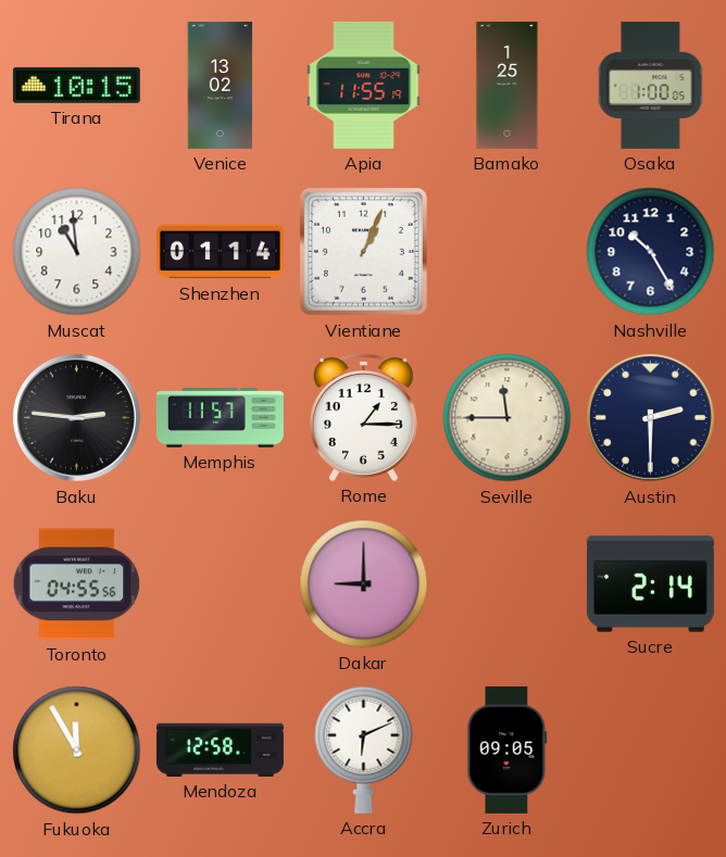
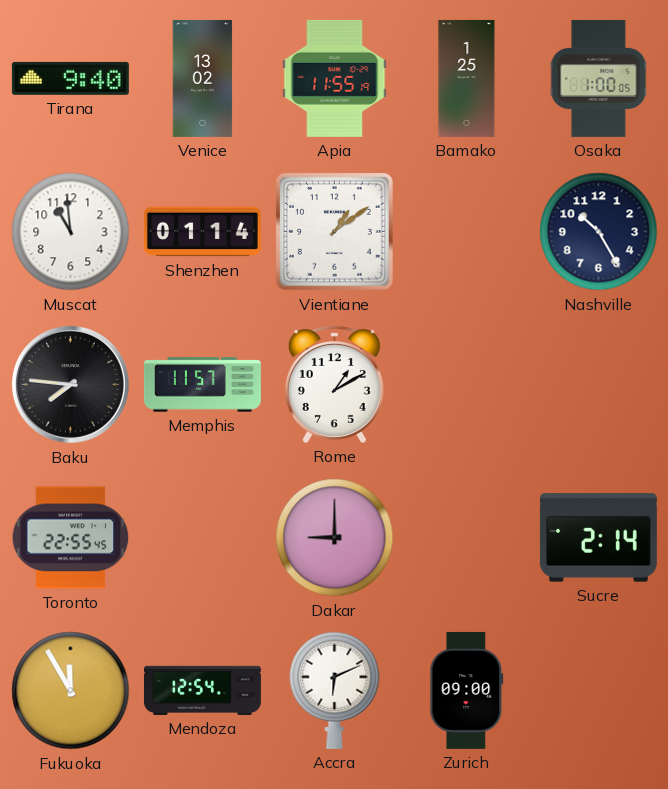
Tirana: 10:15 -> 9:40 (70, 78)
Vientiane: 1:04 -> 1:09 (334, 231)
Baku: 2:46 -> 7:46 (70, 384)
Rome: 1:15 -> 1:10 (334, 384)
Seville: 11:45 -> none (508, 418)
Austin: 2:30 -> none (650, 417)
Toronto: 04:55 -> 22:55 (71, 538)
Mendoza: 12:58 -> 12:54 (202, 690)
Zurich: 09:05 -> 09:00 (467, 690)
